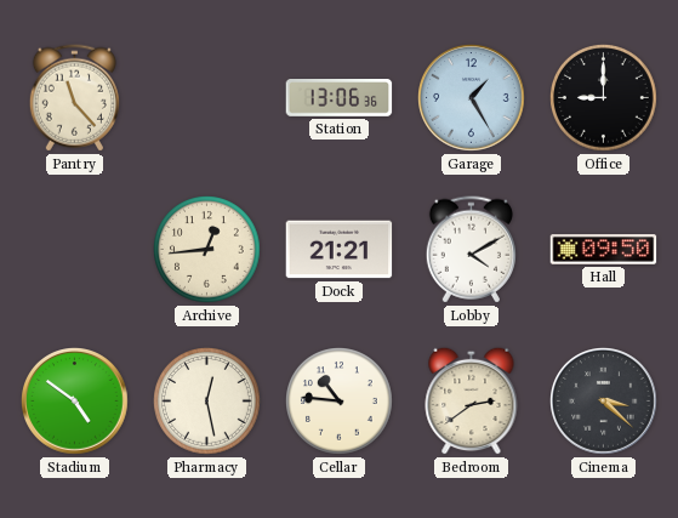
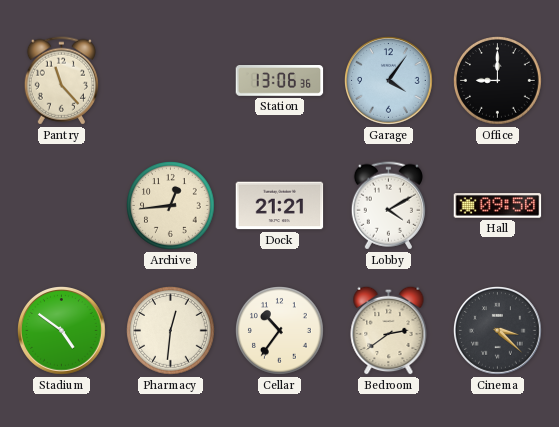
Garage: 1:25 -> 4:06 (389, 81)
Pharmacy: 12:28 -> 12:31 (171, 331)
Cellar: 10:46 -> 10:36 (280, 331)
